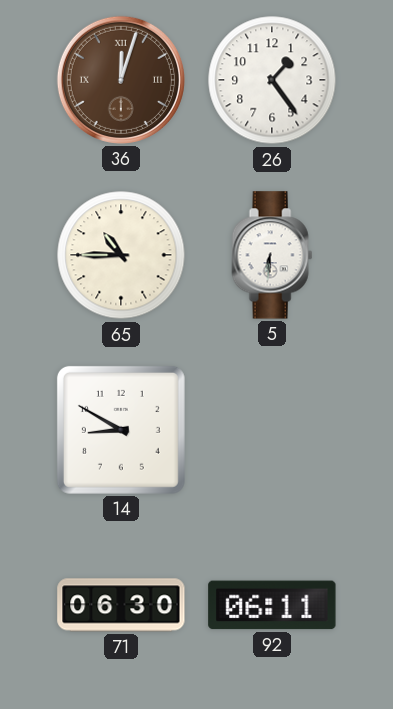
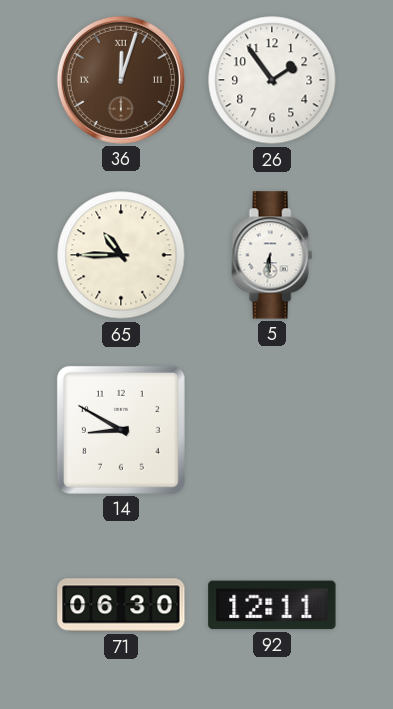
26: 1:24 -> 1:54 (272, 80)
92: 06:11 -> 12:11 (272, 605)
